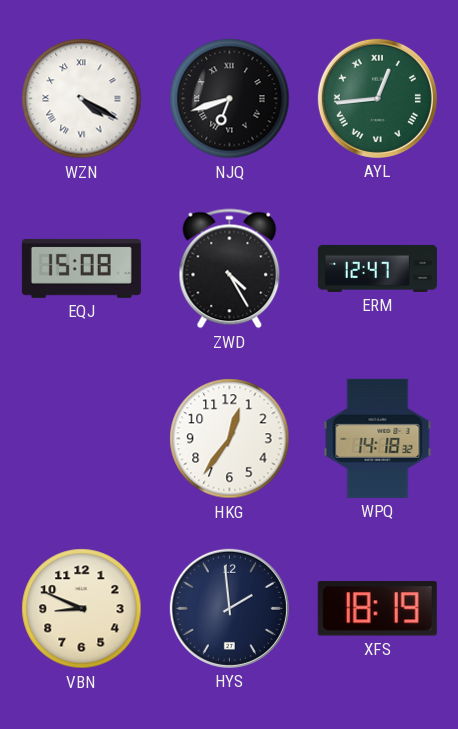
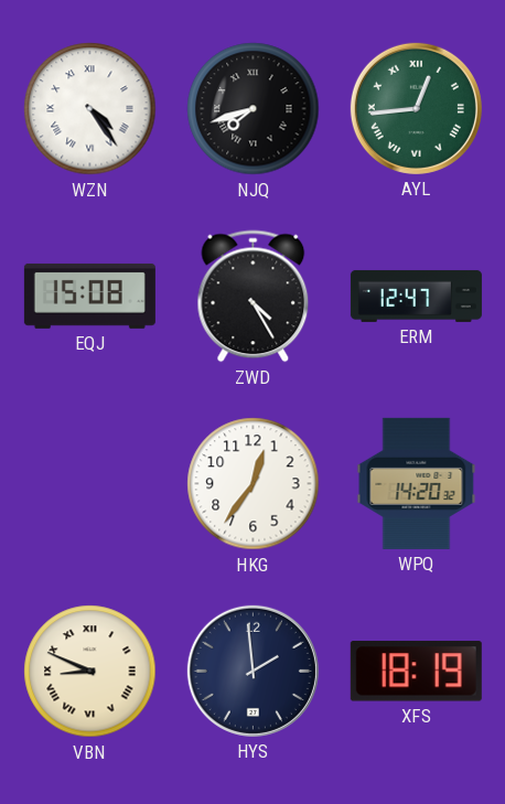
WZN: 4:20 -> 4:24 (90, 109)
NJQ: 6:42 -> 7:42 (254, 109)
WPQ: 14:18 -> 14:20 (417, 483)
VBN numerals: Arabic -> Roman (90, 672)
